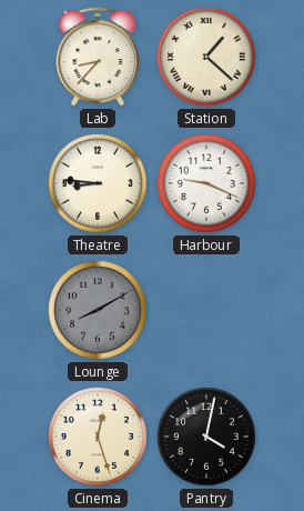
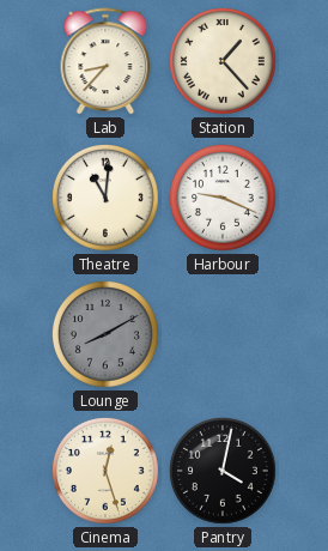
Station: 1:22 -> 1:23 (224, 62)
Theatre: 8:46 -> 11:01 (107, 199)
